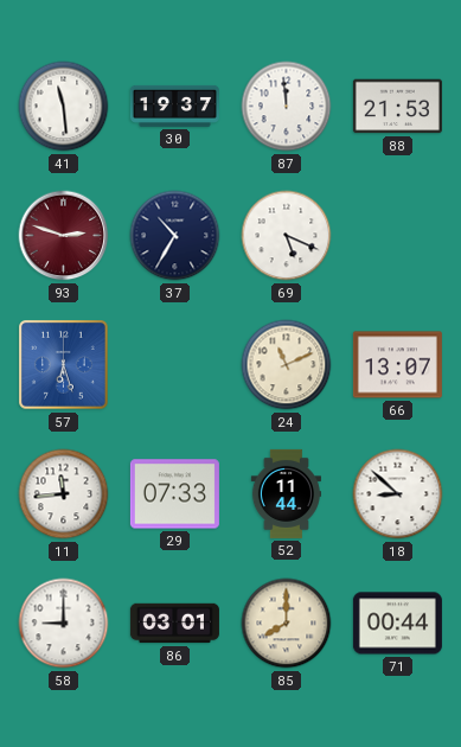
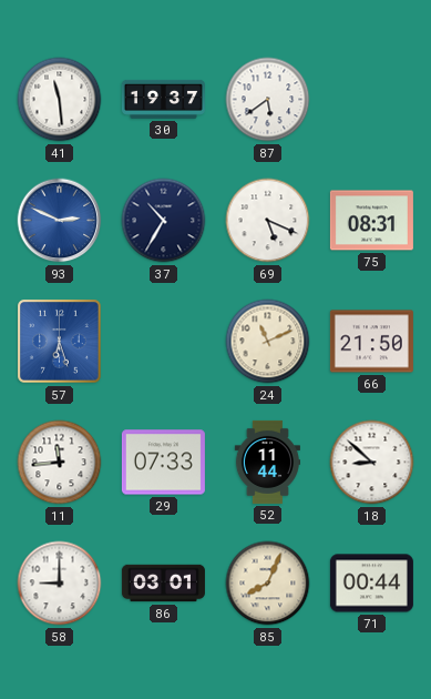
87: 11:59 -> 5:39 (268, 100)
88: 21:53 -> none (397, 107)
93: 2:48 -> 2:49 (60, 221)
93 dial: burgundy -> blue (60, 221)
75: none -> 08:31 (371, 221)
66: 13:07 -> 21:50 (371, 342)
85: 8:00 -> 8:04 (268, 584)
